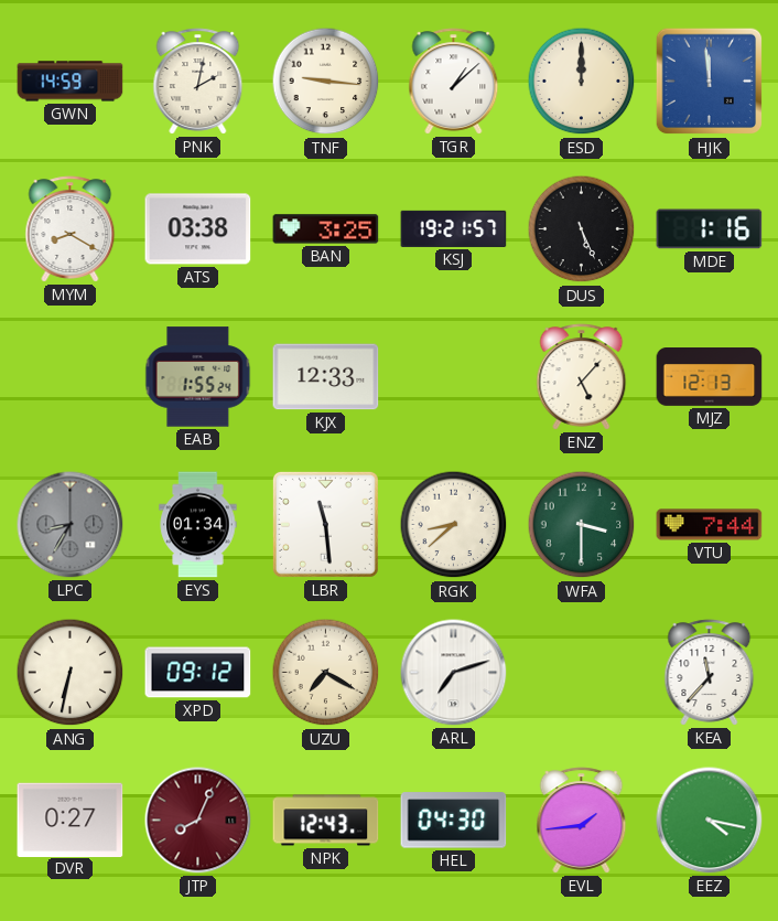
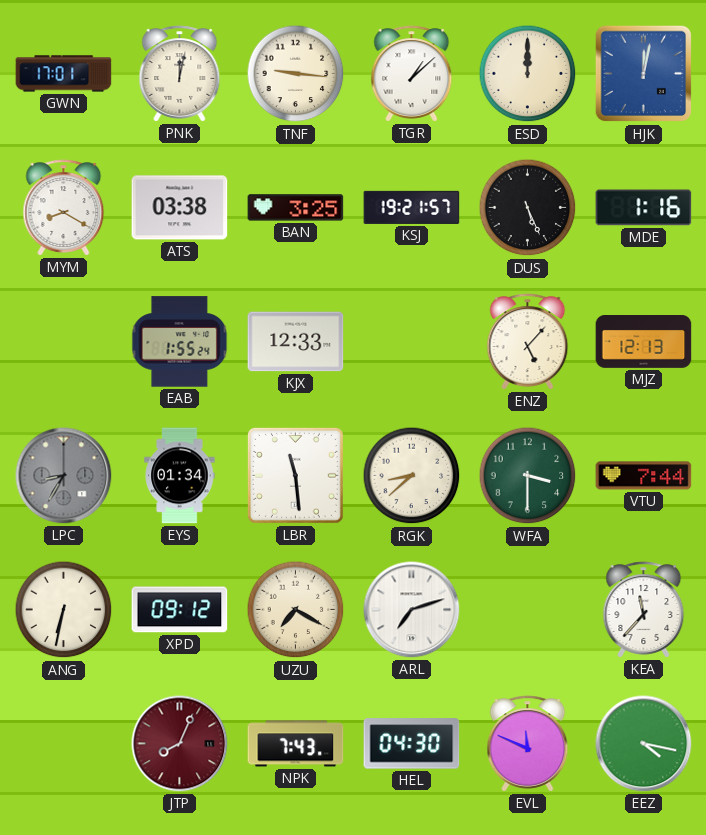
GWN: 14:59 -> 17:01 (64, 74)
PNK: 2:02 -> 12:02 (180, 74)
HJK: 11:59 -> 12:02 (644, 74)
DVR: 0:27 -> none (71, 820)
NPK: 12:43 -> 7:43 (296, 744)
EVL: 1:44 -> 11:49 (528, 744)
